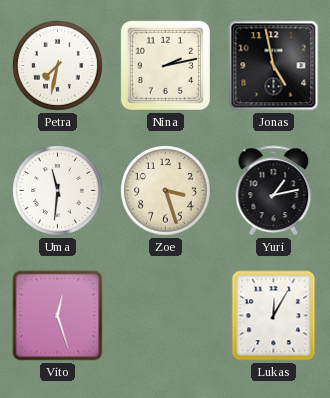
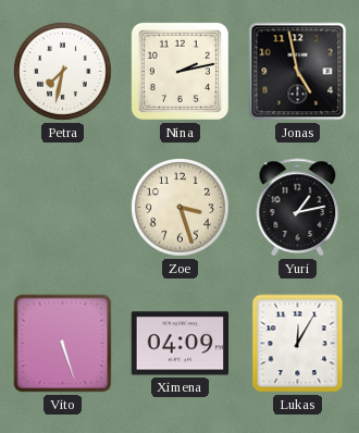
Uma: 11:31 -> none (58, 191)
Vito: 12:27 -> 5:27 (63, 344)
Ximena: none -> 04:09 (181, 344)
